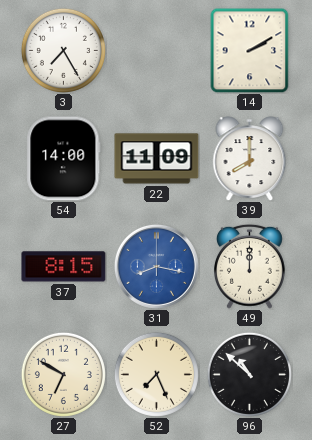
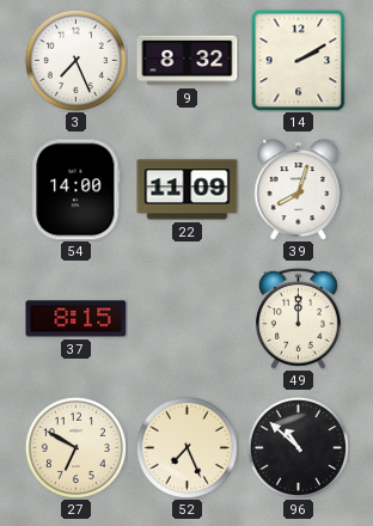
3: 7:25 -> 7:26 (75, 60)
9: none -> 8:32 (188, 61)
39: 8:00 -> 8:03 (299, 190)
31: 8:17 -> none (156, 266)
